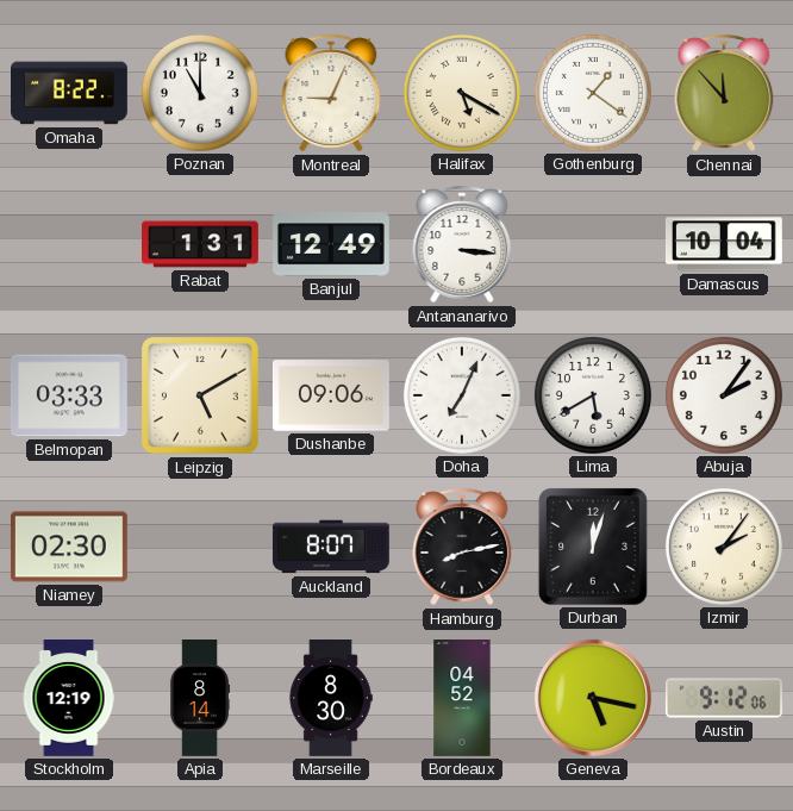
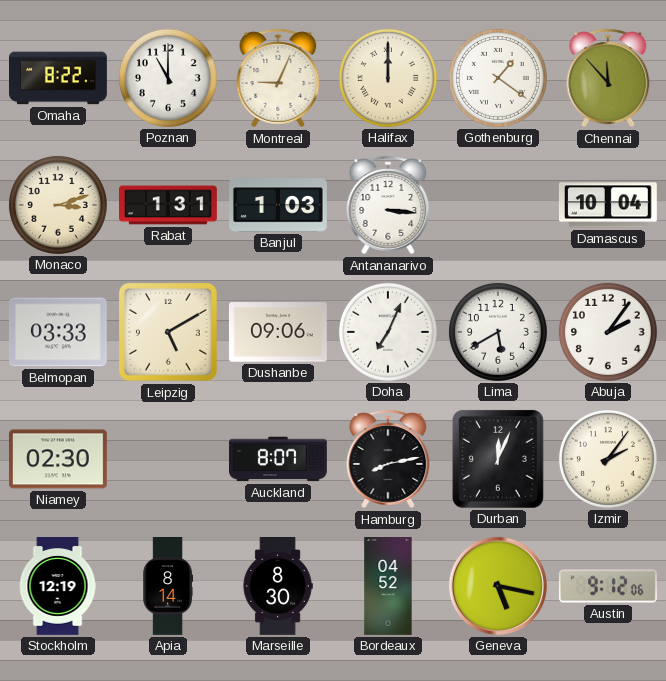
Halifax: 5:20 -> 12:00 (388, 78)
Monaco: none -> 3:12 (58, 205)
Banjul: 12:49 -> 1:03 (279, 205)
Durban: 12:03 -> 12:04 (498, 459)
